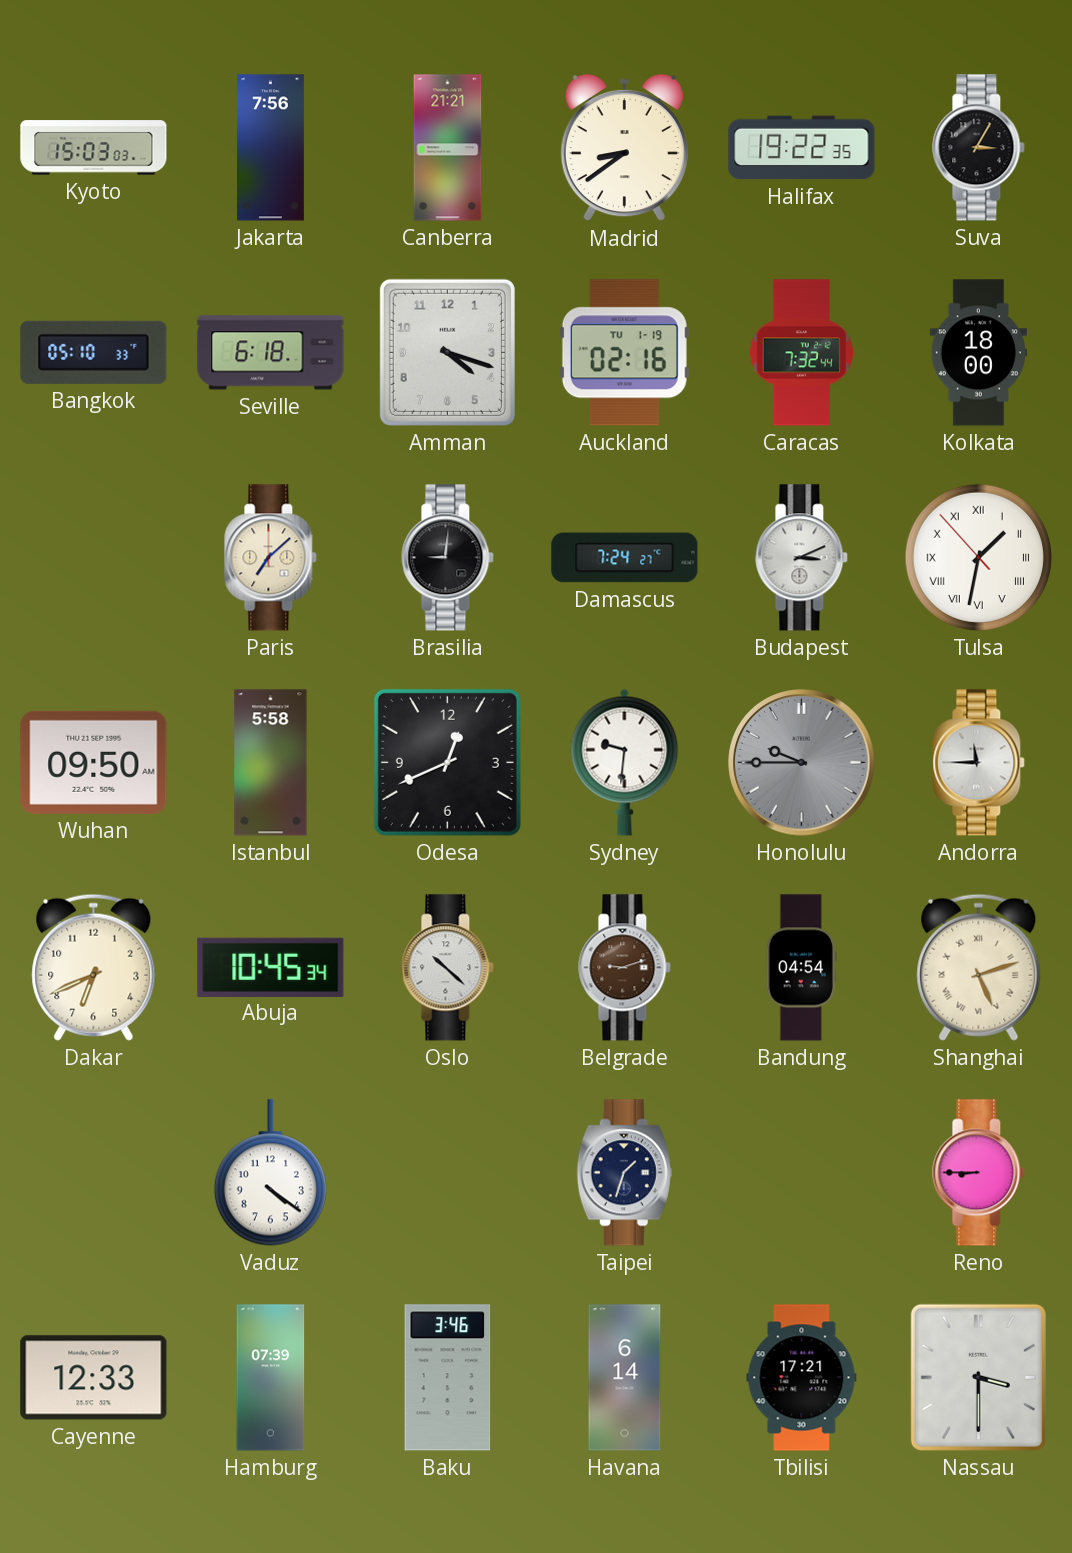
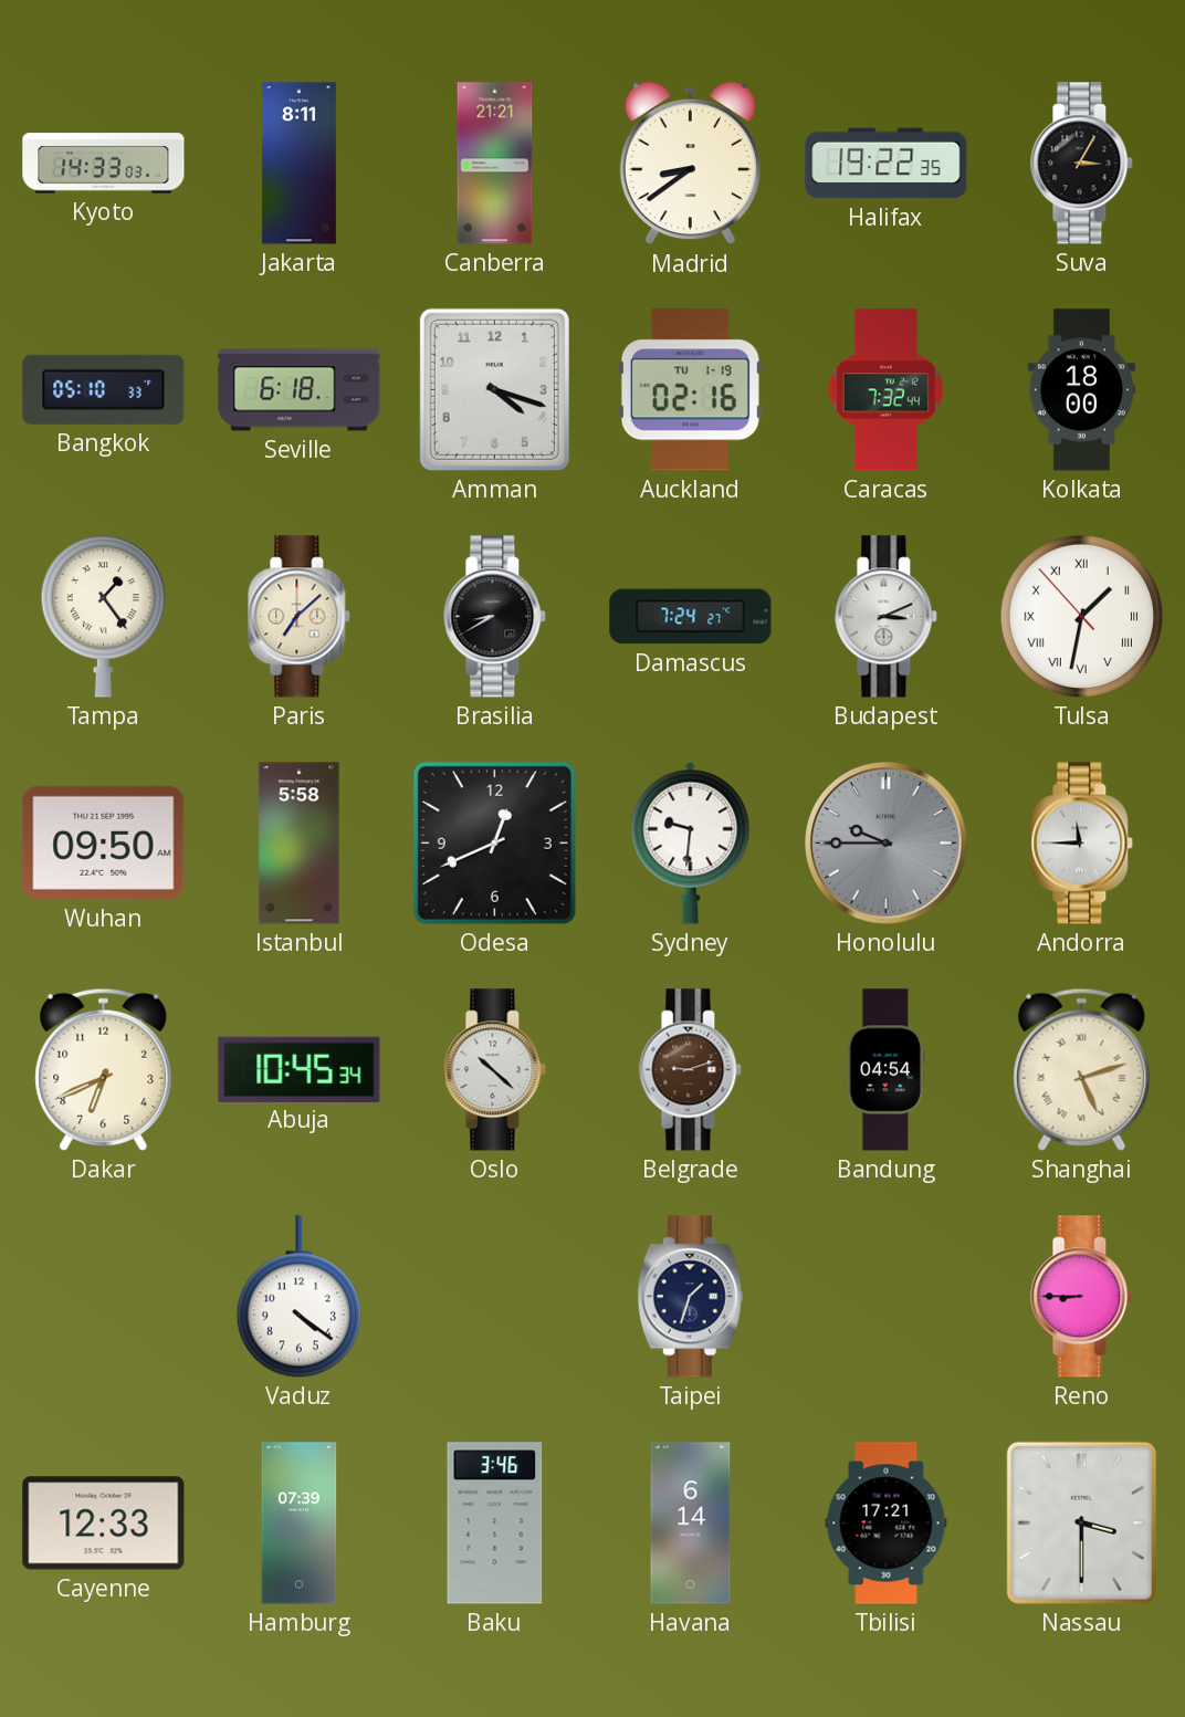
Kyoto: 15:03 -> 14:33 (104, 164)
Jakarta: 7:56 -> 8:11 (298, 164)
Tampa: none -> 1:24 (103, 617)
Brasilia: 9:01 -> 8:40 (495, 617)
